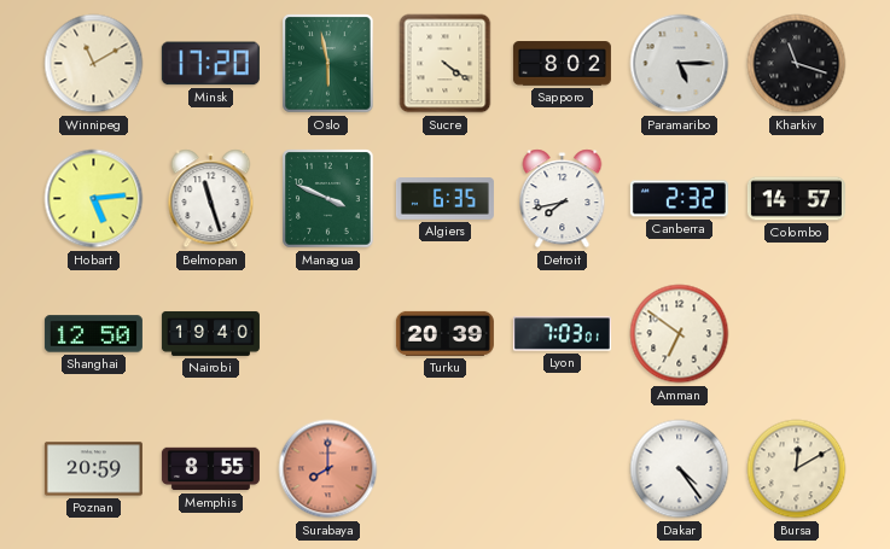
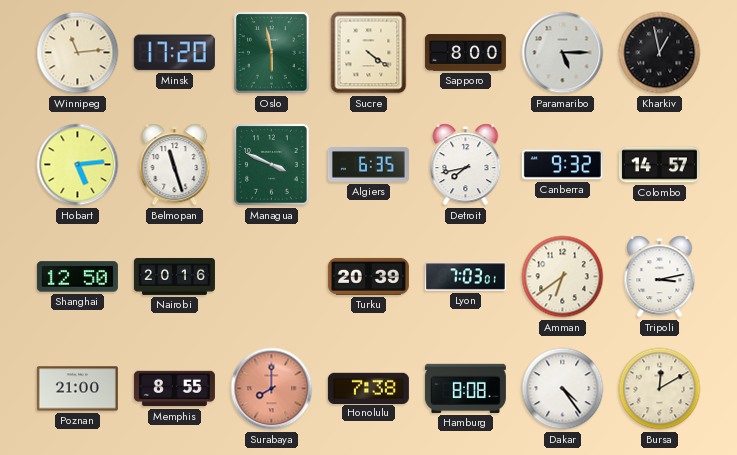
Winnipeg: 11:10 -> 11:14 (78, 53)
Sapporo: 8:02 -> 8:00 (465, 53)
Kharkiv: 11:18 -> 12:58 (660, 53)
Canberra: 2:32 -> 9:32 (562, 165)
Nairobi: 19:40 -> 20:16 (174, 276)
Amman: 6:51 -> 6:39 (563, 277)
Tripoli: none -> 3:13 (660, 277)
Poznan: 20:59 -> 21:00 (77, 389)
Honolulu: none -> 7:38 (368, 388)
Hamburg: none -> 8:08 (465, 388)
